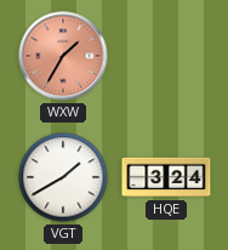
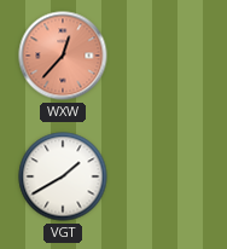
WXW: 1:35 -> 12:37 (63, 56)
HQE: 3:24 -> none (166, 177)
